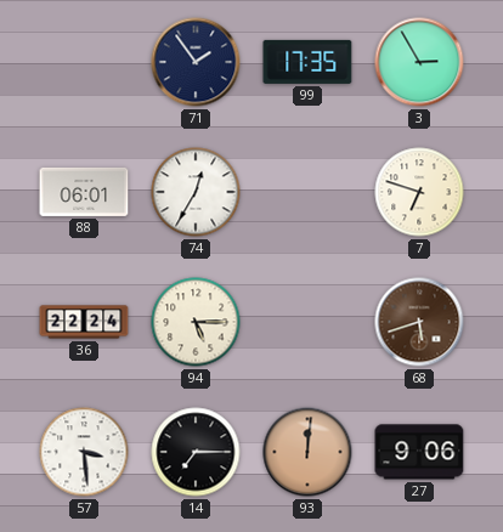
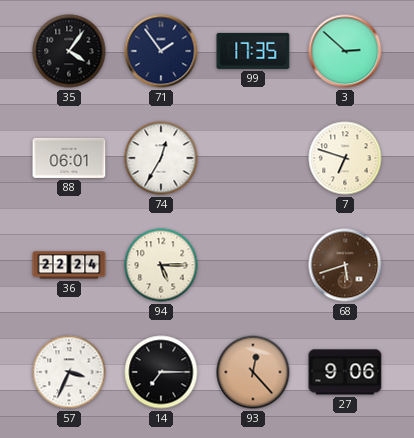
35: none -> 4:06 (69, 51)
3: 2:55 -> 2:52 (345, 51)
57: 3:29 -> 3:34 (69, 372)
93: 12:01 -> 12:23 (253, 372)
